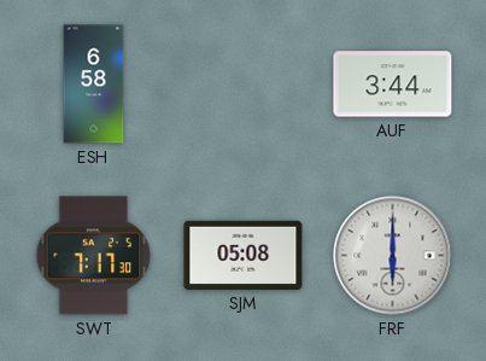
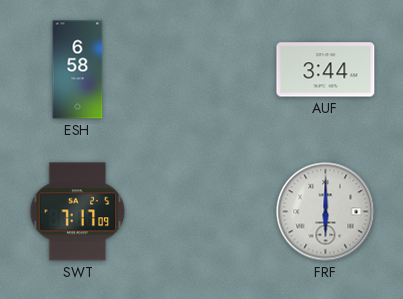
SWT: 7:17:30 -> 7:17:09 (78, 212)
SJM: 05:08 -> none (244, 255)
